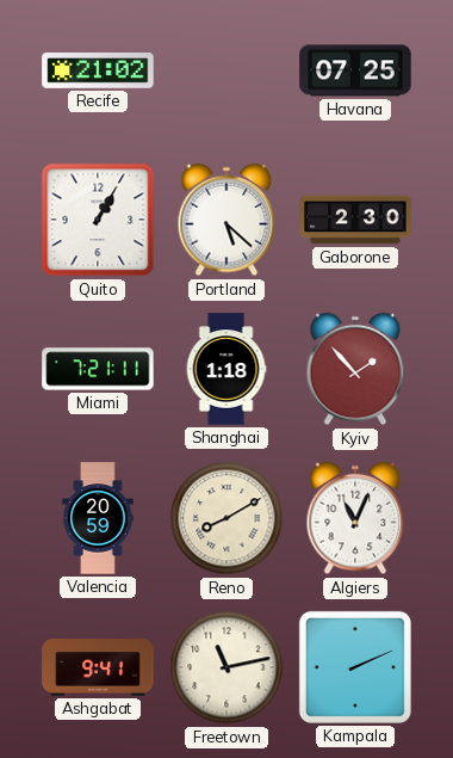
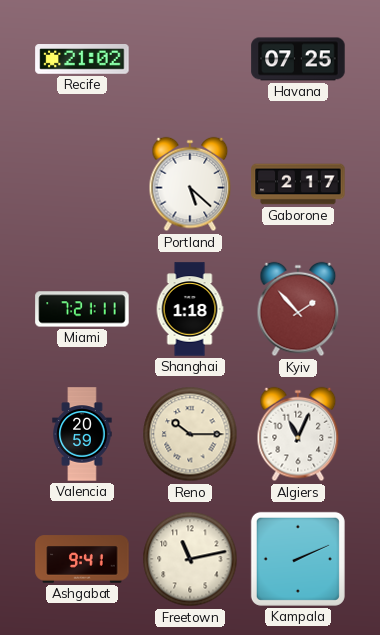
Quito: 1:05 -> none (98, 220)
Gaborone: 2:30 -> 2:17 (298, 184)
Reno: 8:10 -> 10:15 (190, 434)
